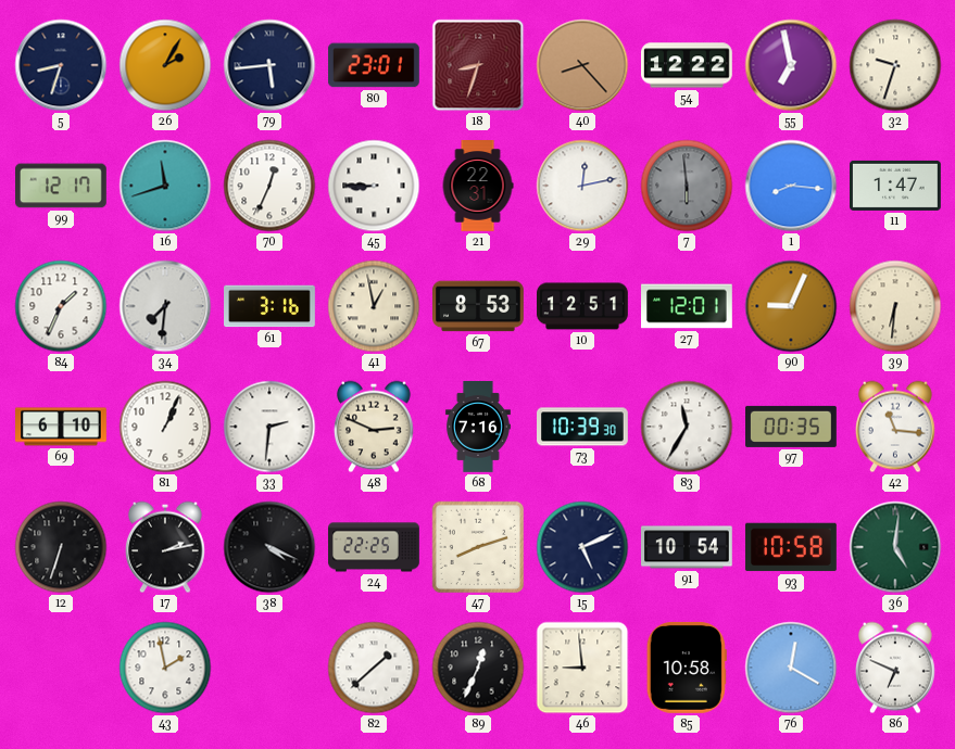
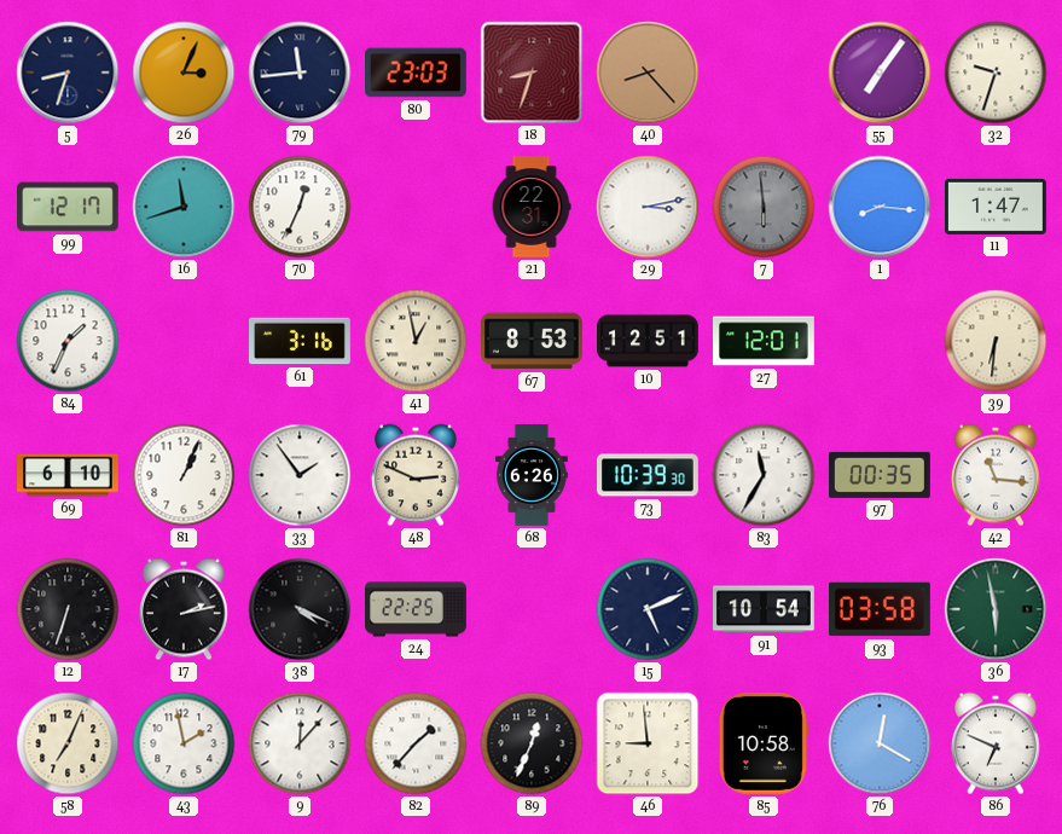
26: 2:05 -> 3:04 (184, 73)
79: 5:44 -> 11:44 (300, 73)
80: 23:01 -> 23:03 (417, 73)
54: 12:22 -> none (688, 65)
55: 6:58 -> 7:06 (880, 73)
45: 8:45 -> none (374, 186)
29: 12:13 -> 3:13 (648, 207)
34: 7:31 -> none (165, 306)
90: 9:04 -> none (791, 306)
33: 2:31 -> 1:54 (300, 475)
68: 7:16 -> 6:26 (532, 475)
47: 8:12 -> none (478, 547)
93: 10:58 -> 03:58 (880, 609)
36: 5:01 -> 5:58 (996, 609)
58: none -> 7:04 (68, 743)
9: none -> 12:07 (300, 743)
82: 1:38 -> 1:37 (416, 743)
